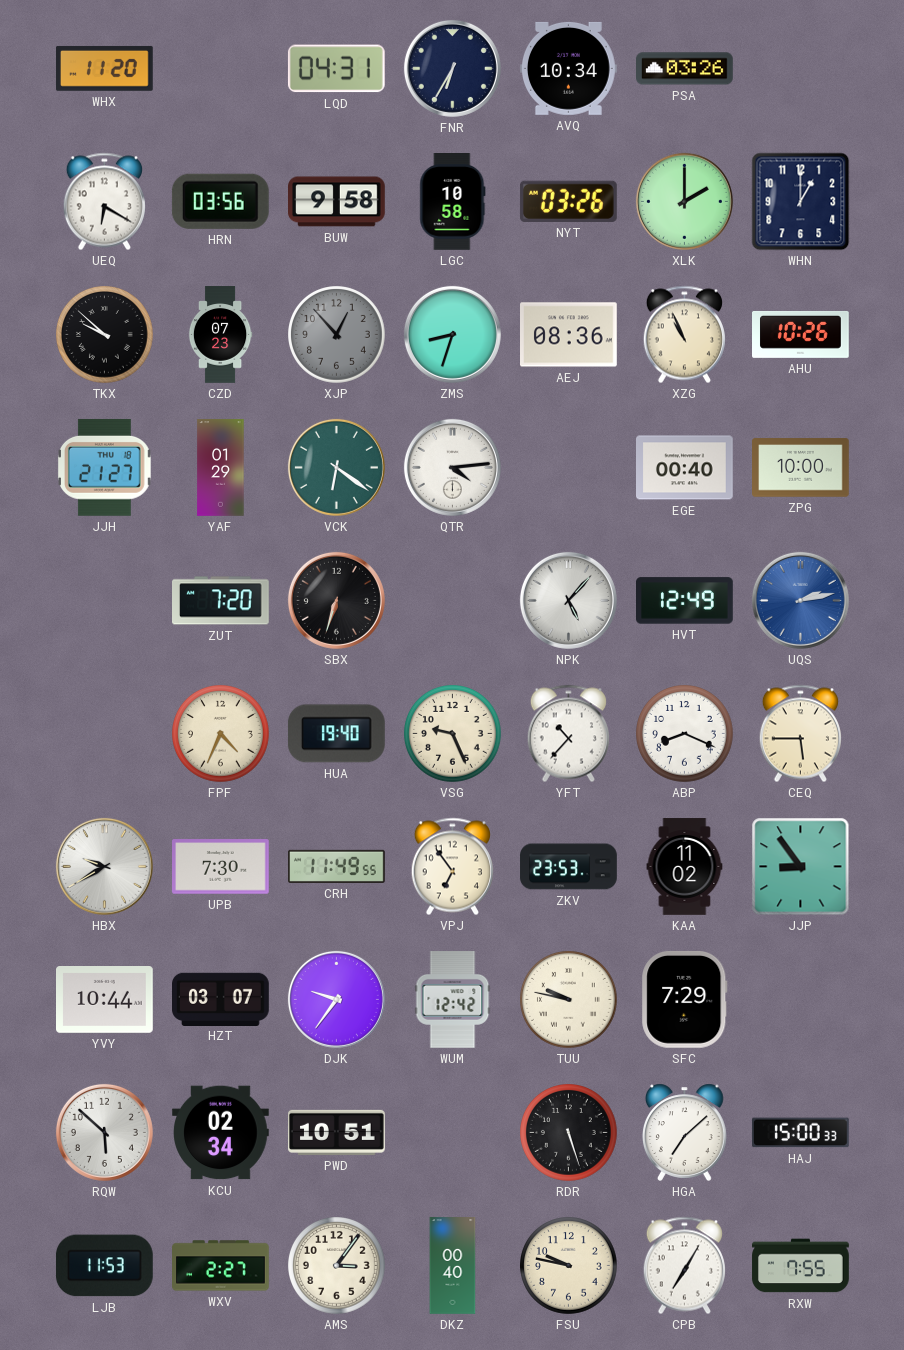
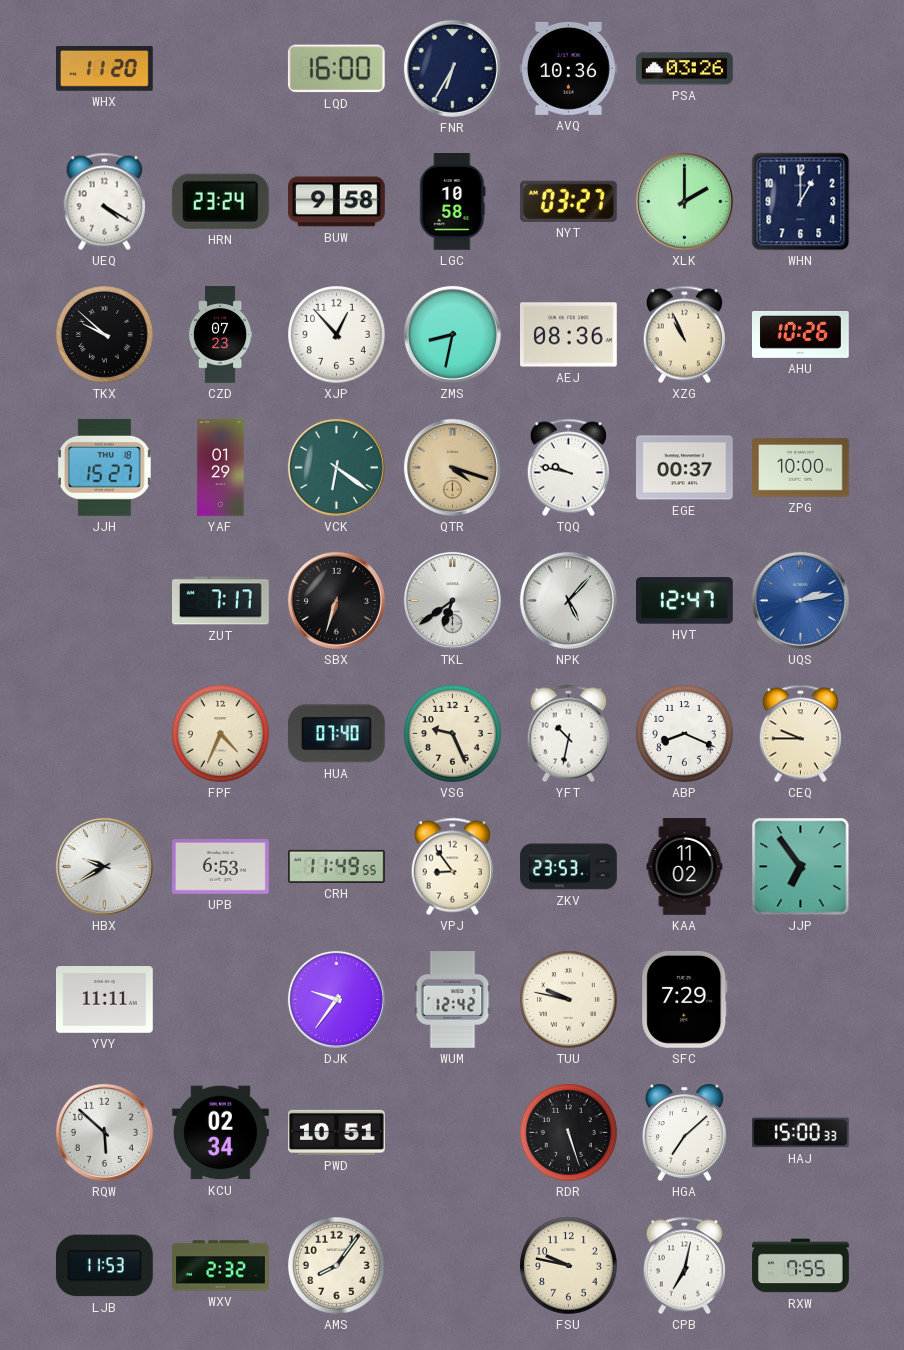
LQD: 04:31 -> 16:00 (336, 69)
AVQ: 10:34 -> 10:36 (569, 68)
UEQ: 6:20 -> 4:20 (104, 202)
HRN: 03:56 -> 23:24 (220, 201)
NYT: 03:26 -> 03:27 (568, 201)
XJP dial: grey -> white (337, 335)
ZMS: 8:33 -> 8:32 (452, 334)
JJH: 21:27 -> 15:27 (104, 467)
QTR: 4:14 -> 4:18 (452, 467)
QTR dial: white -> champagne (452, 467)
TQQ: none -> 9:47 (568, 468)
EGE: 00:40 -> 00:37 (685, 468)
ZUT: 7:20 -> 7:17 (221, 601)
TKL: none -> 6:39 (452, 600)
HVT: 12:49 -> 12:47 (685, 601)
HUA: 19:40 -> 07:40 (336, 734)
YFT: 10:37 -> 10:32 (568, 734)
CEQ: 5:45 -> 9:45 (800, 734)
UPB: 7:30 -> 6:53 (221, 867)
VPJ: 6:54 -> 8:54 (452, 867)
JJP: 8:54 -> 6:54 (801, 867)
YVY: 10:44 -> 11:11 (105, 1000)
HZT: 03:07 -> none (221, 999)
WXV: 2:27 -> 2:32 (221, 1266)
AMS: 3:06 -> 8:06 (337, 1266)
DKZ: 00:40 -> none (453, 1266)
CPB: 7:05 -> 7:02 (684, 1266)
